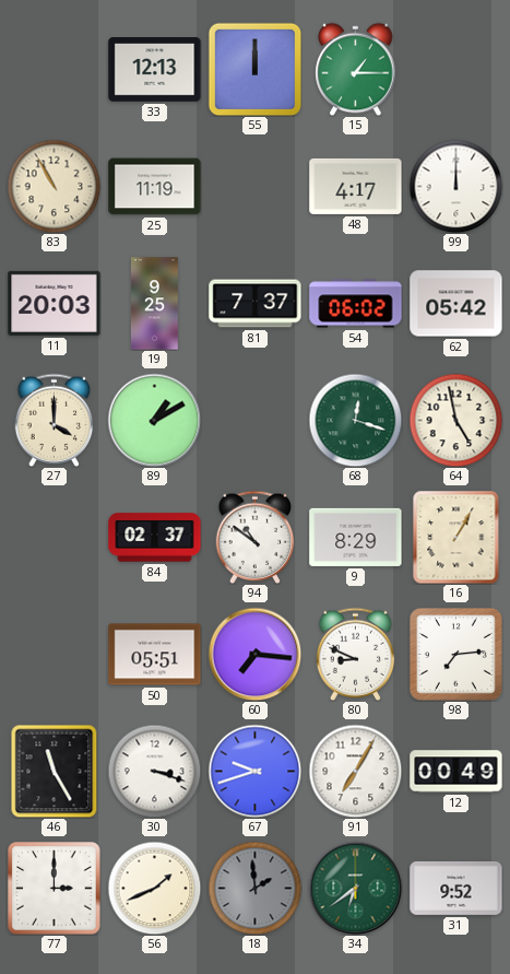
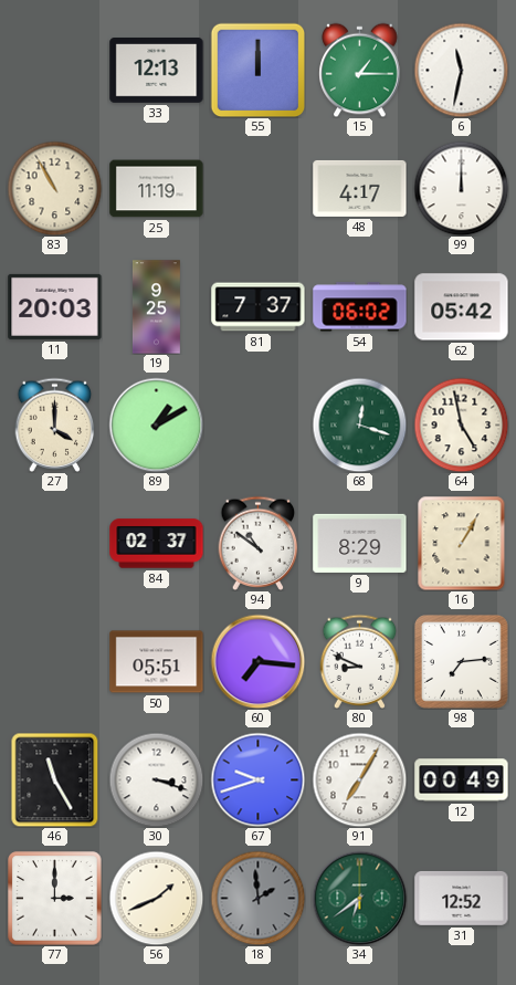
6: none -> 11:32 (461, 70)
31: 9:52 -> 12:52 (462, 898)
